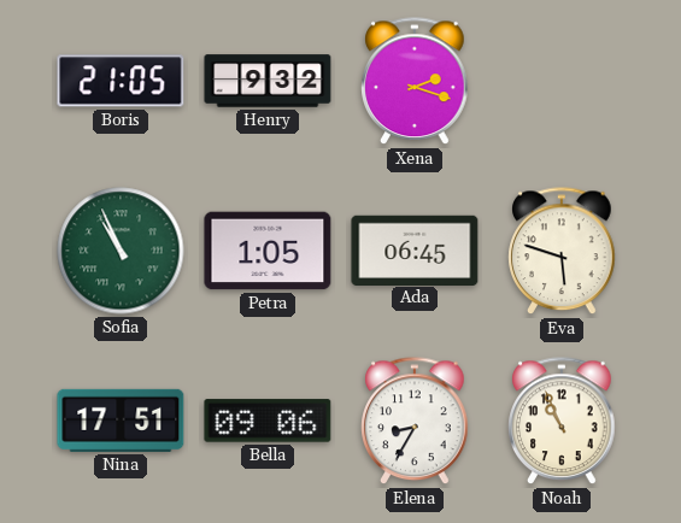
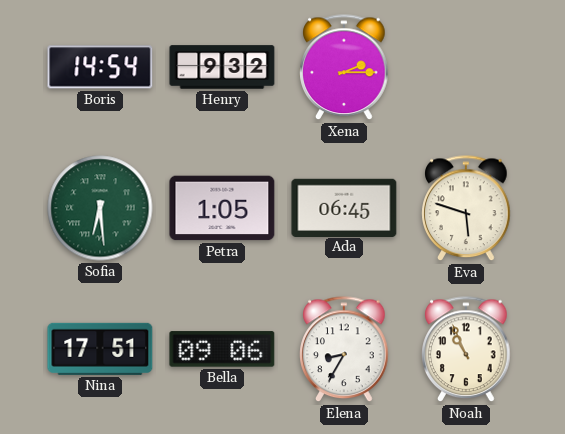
Boris: 21:05 -> 14:54 (100, 67)
Xena: 2:18 -> 2:15 (344, 68)
Sofia: 10:56 -> 6:29 (100, 208)
